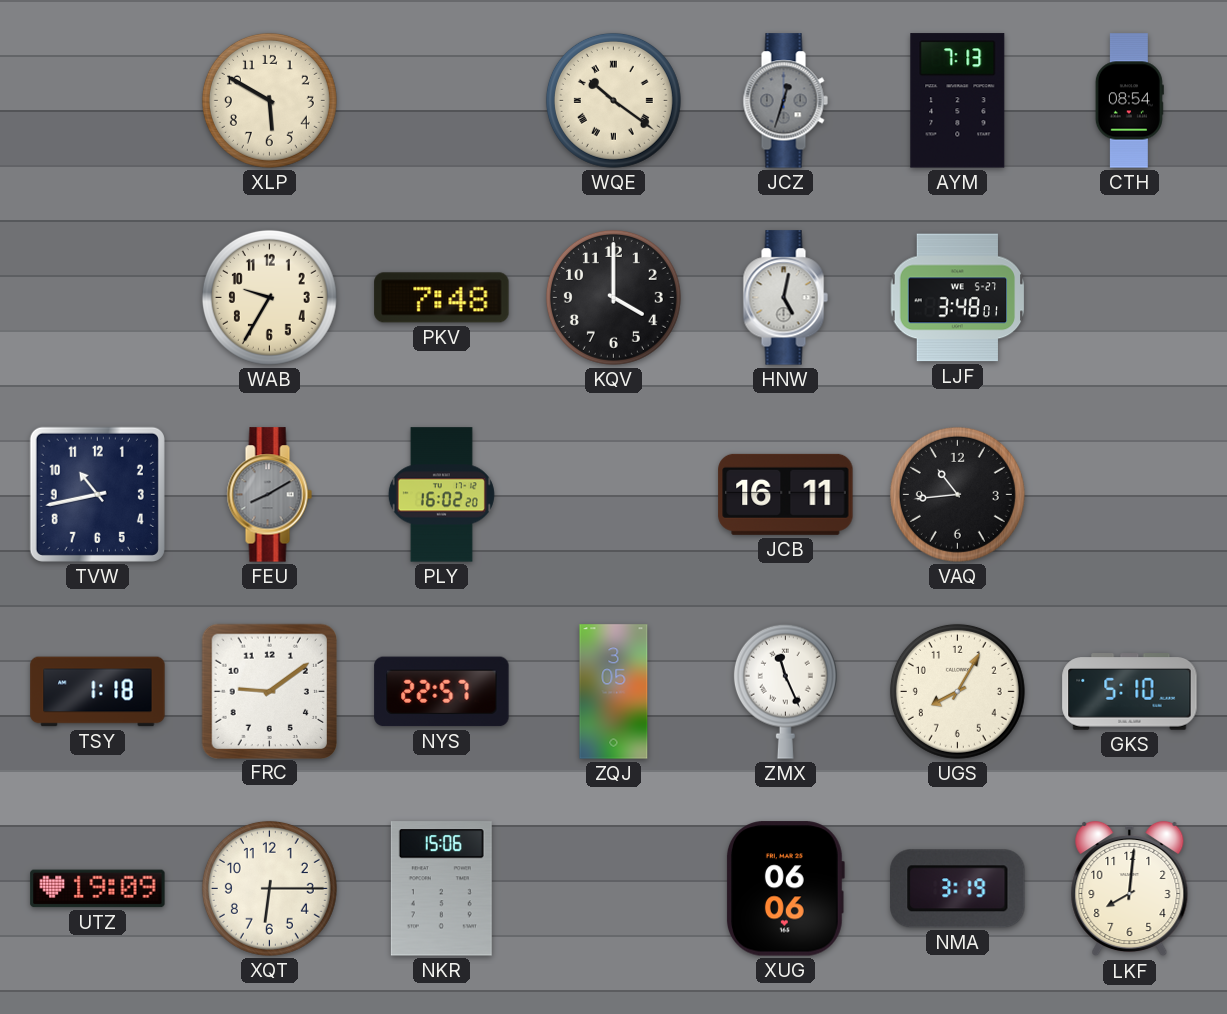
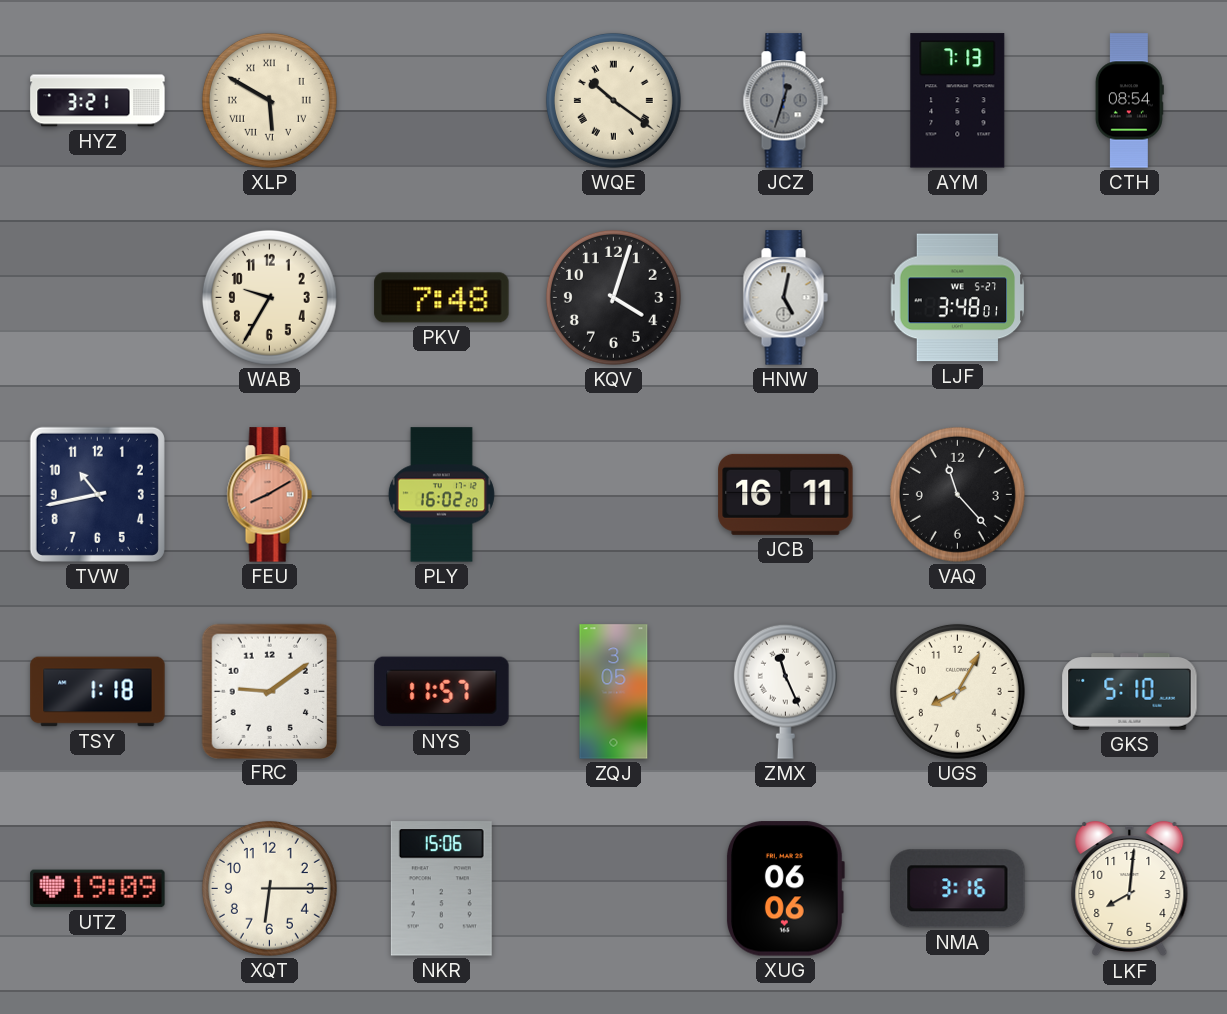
HYZ: none -> 3:21 (98, 101)
XLP numerals: Arabic -> Roman (269, 100)
KQV: 4:00 -> 4:03 (613, 297)
FEU dial: grey -> salmon (269, 495)
VAQ: 10:44 -> 11:23 (957, 494)
NYS: 22:57 -> 11:57 (442, 692)
NMA: 3:19 -> 3:16 (958, 889)
